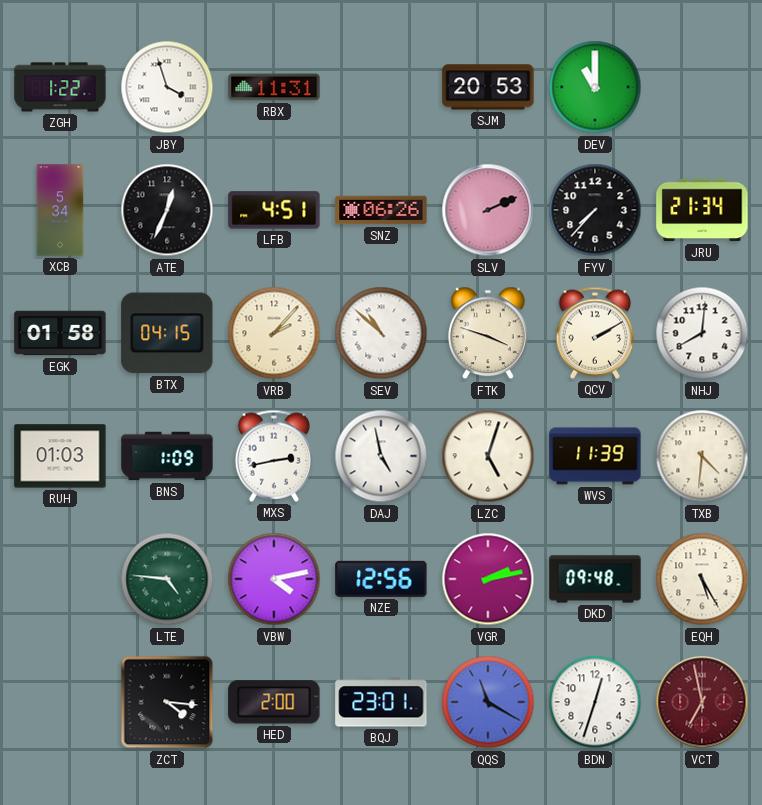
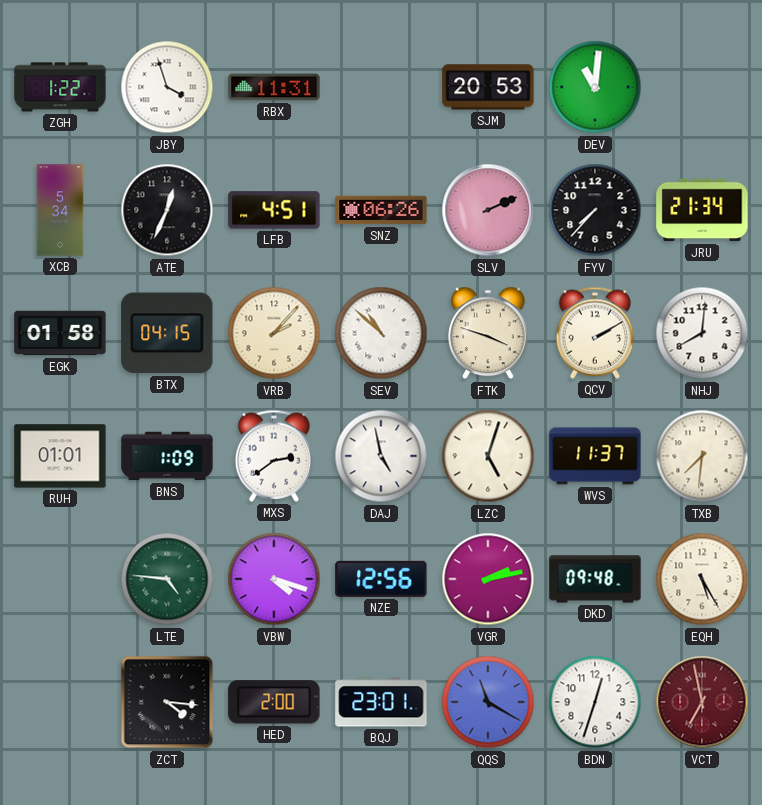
DEV: 11:00 -> 11:01 (595, 87)
RUH: 01:03 -> 01:01 (60, 456)
MXS: 2:43 -> 2:39 (274, 456)
WVS: 11:39 -> 11:37 (595, 456)
TXB: 4:31 -> 7:31 (702, 456)
VBW: 4:13 -> 4:18 (274, 579)
